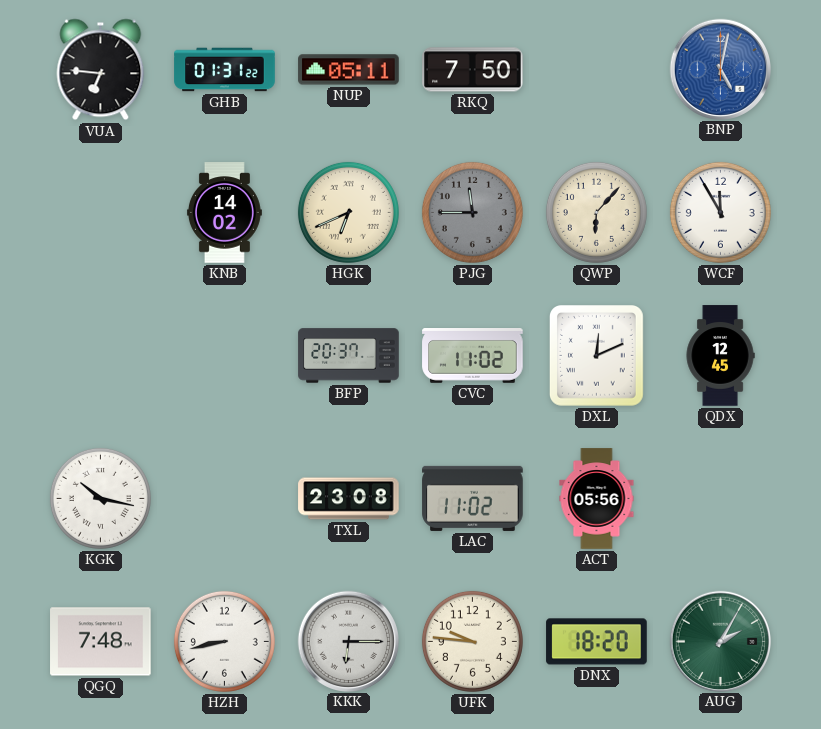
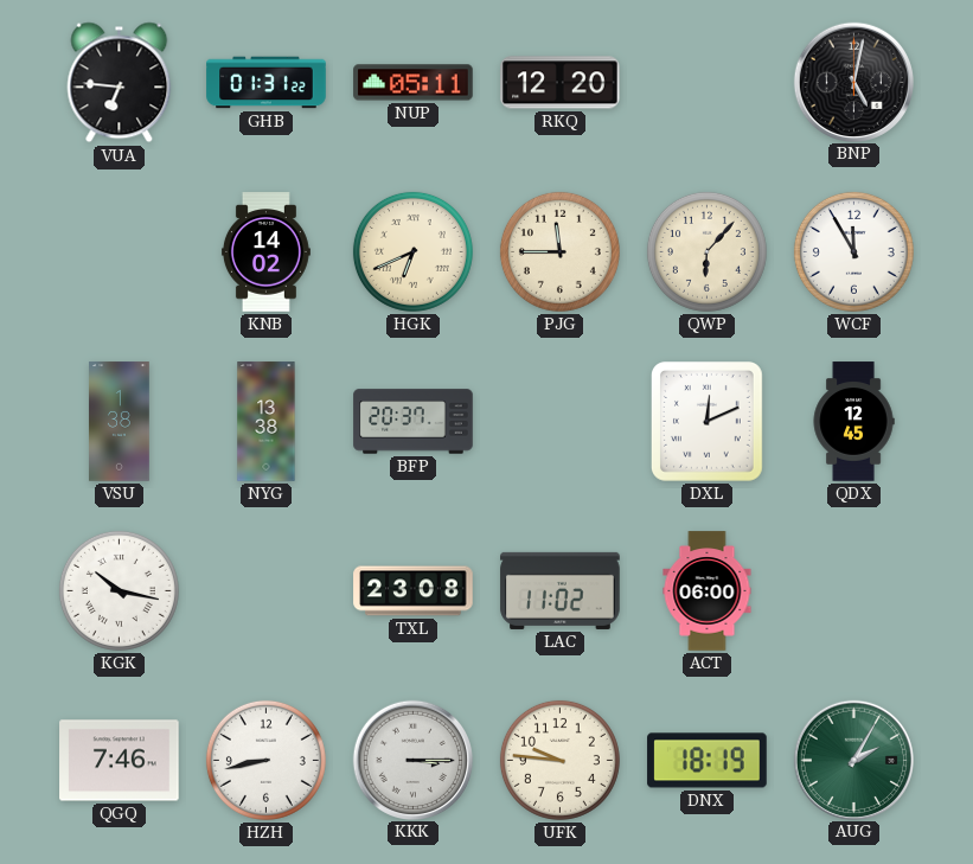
RKQ: 7:50 -> 12:20 (561, 83)
BNP dial: blue -> black (853, 82)
PJG dial: grey -> cream (559, 251)
VSU: none -> 1:38 (120, 422)
NYG: none -> 13:38 (267, 422)
CVC: 11:02 -> none (473, 356)
ACT: 05:56 -> 06:00 (708, 591)
QGQ: 7:48 -> 7:46 (120, 761)
KKK: 6:15 -> 3:15 (412, 760)
DNX: 18:20 -> 18:19 (708, 761)
